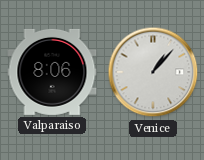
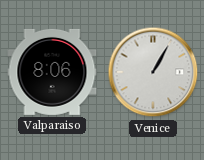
Venice: 1:07 -> 1:05 (153, 72)
